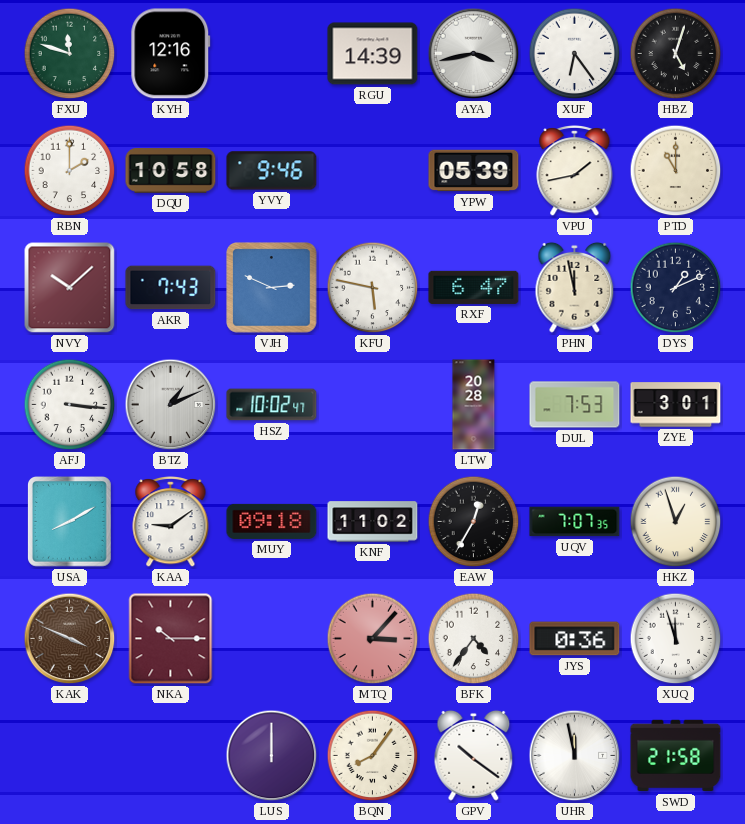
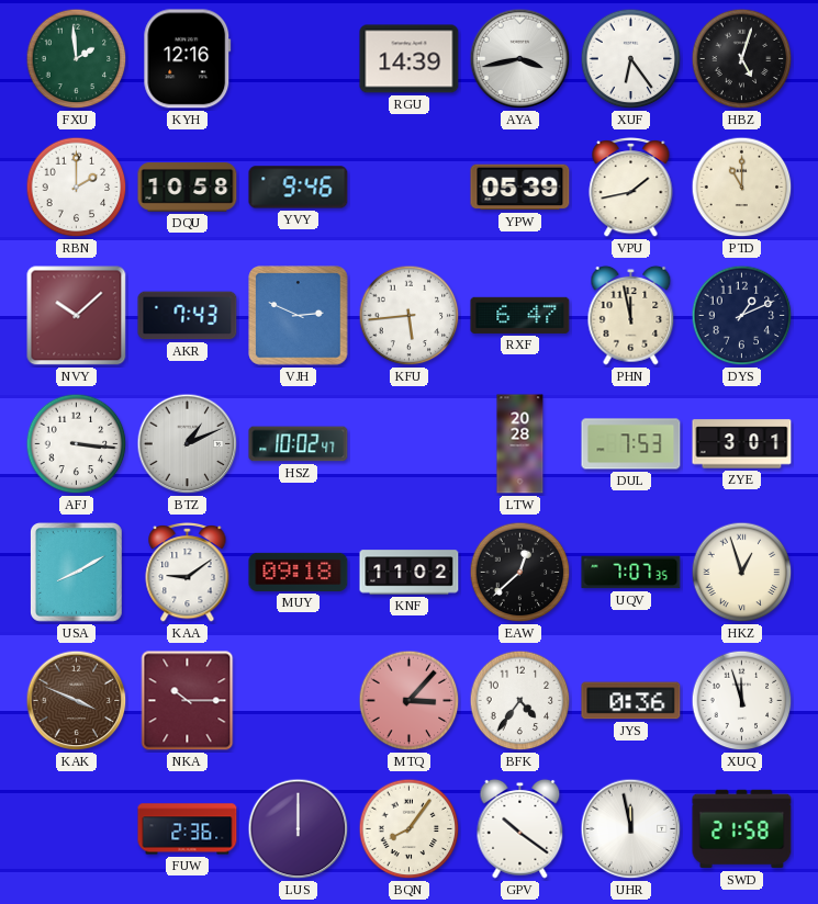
FXU: 11:48 -> 1:59 (77, 59)
KFU: 5:47 -> 5:44 (410, 316)
EAW: 12:35 -> 12:38 (520, 573)
FUW: none -> 2:36 (188, 829)
